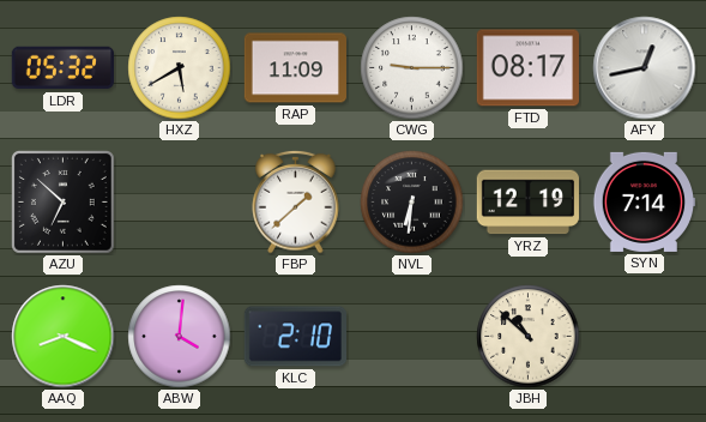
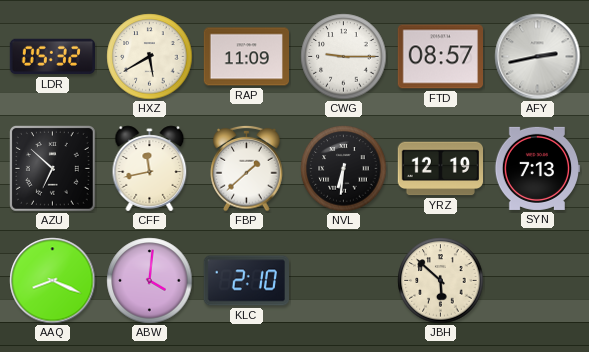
FTD: 08:17 -> 08:57 (440, 57)
AFY: 12:43 -> 2:43 (538, 57)
CFF: none -> 11:43 (150, 169)
SYN: 7:14 -> 7:13 (536, 168)
JBH: 10:52 -> 5:52 (441, 281)
